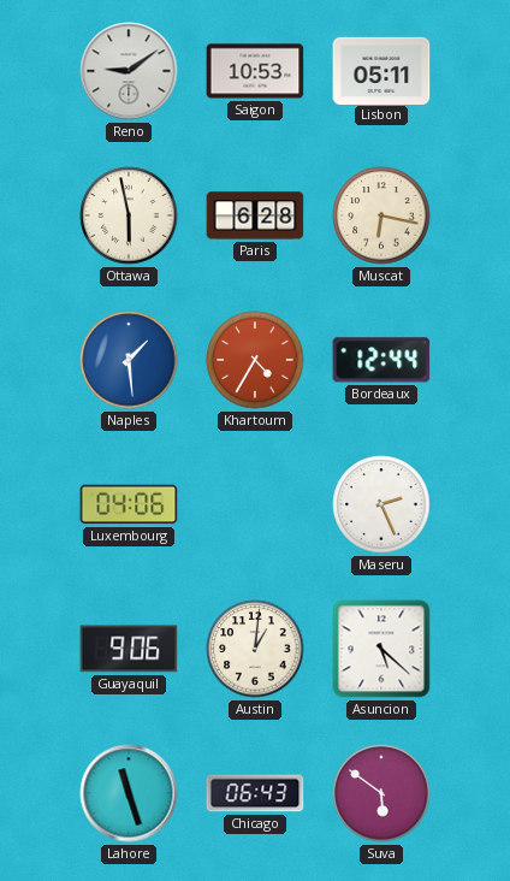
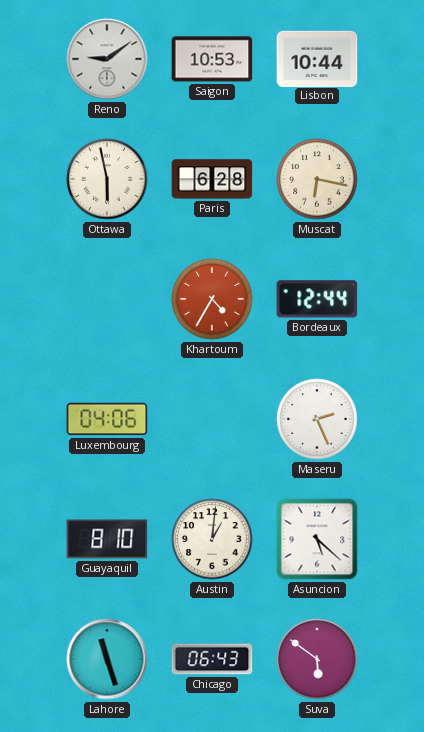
Lisbon: 05:11 -> 10:44 (317, 58)
Naples: 1:29 -> none (129, 360)
Guayaquil: 9:06 -> 8:10 (107, 539)
